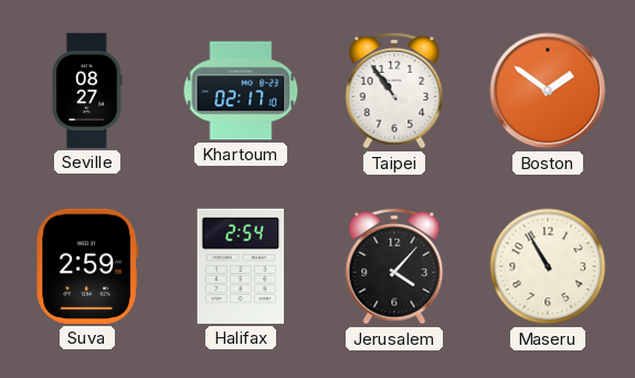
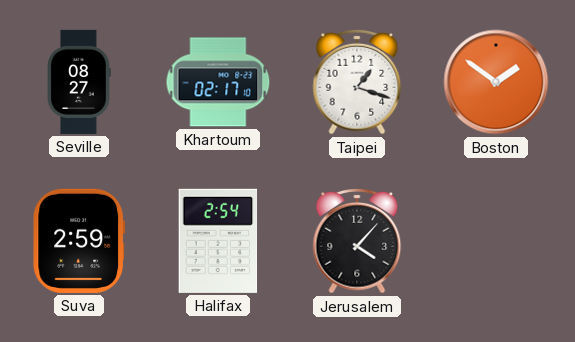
Taipei: 10:54 -> 1:18 (357, 82)
Maseru: 10:55 -> none (548, 266)
